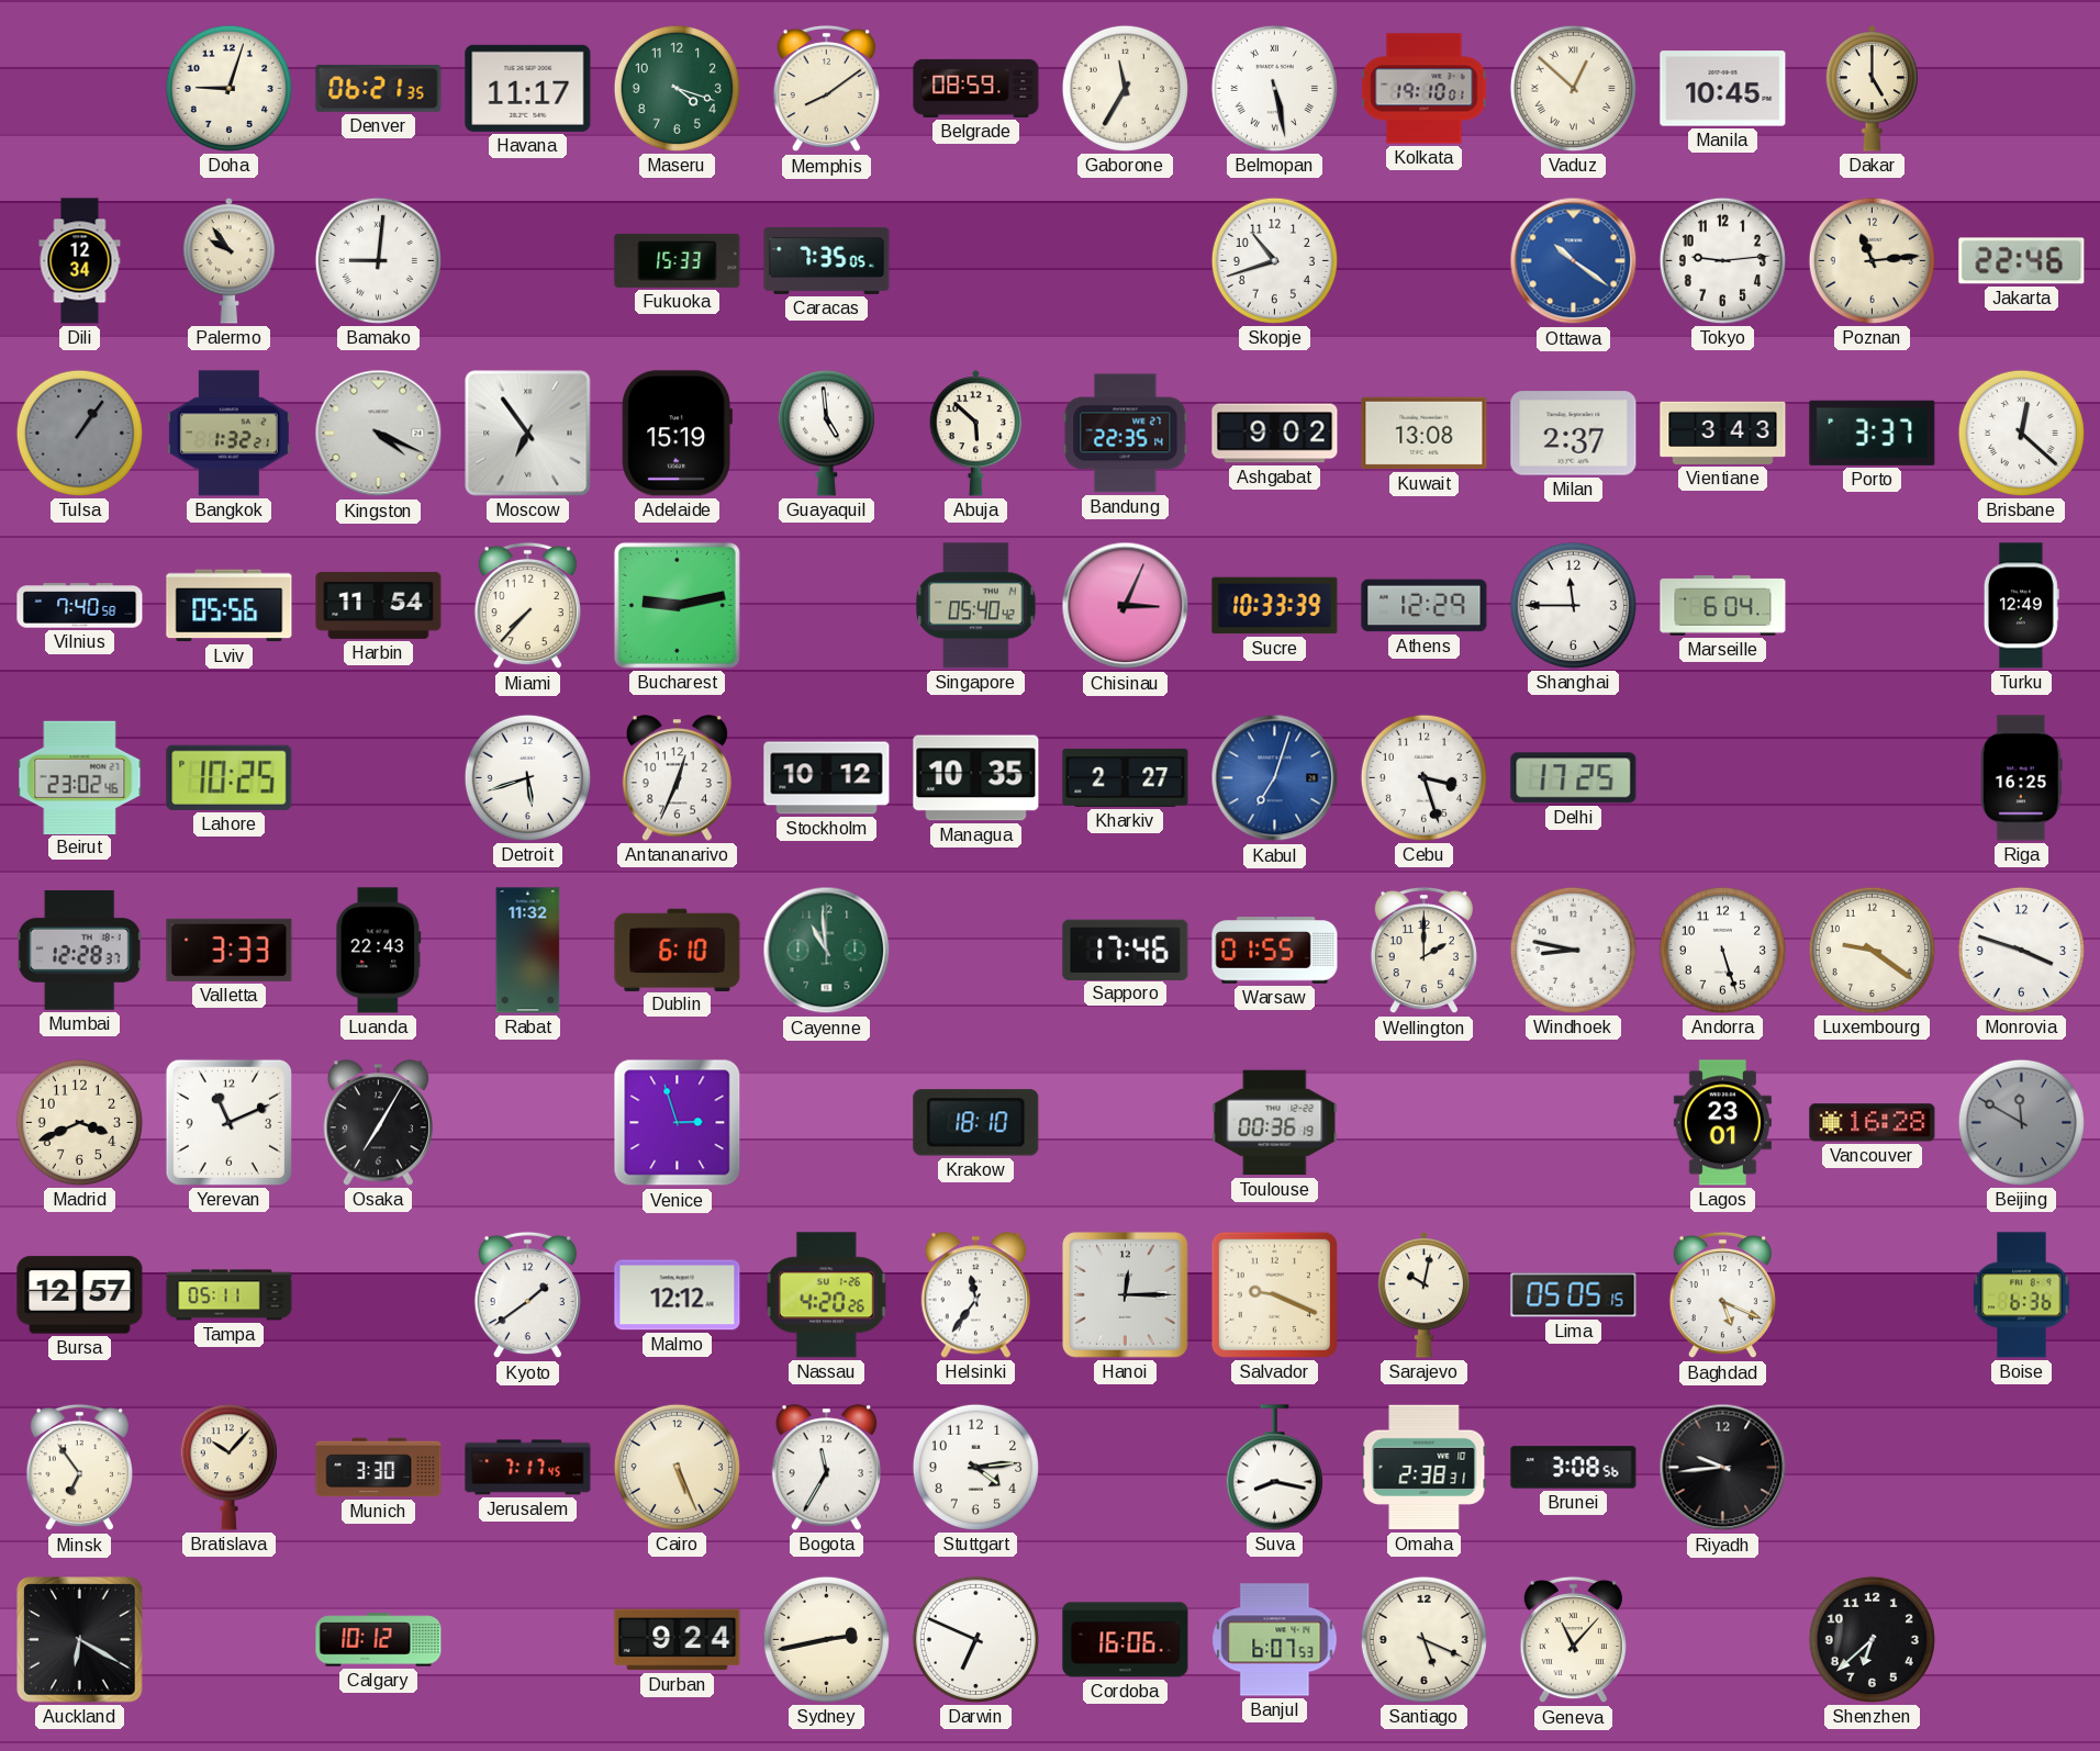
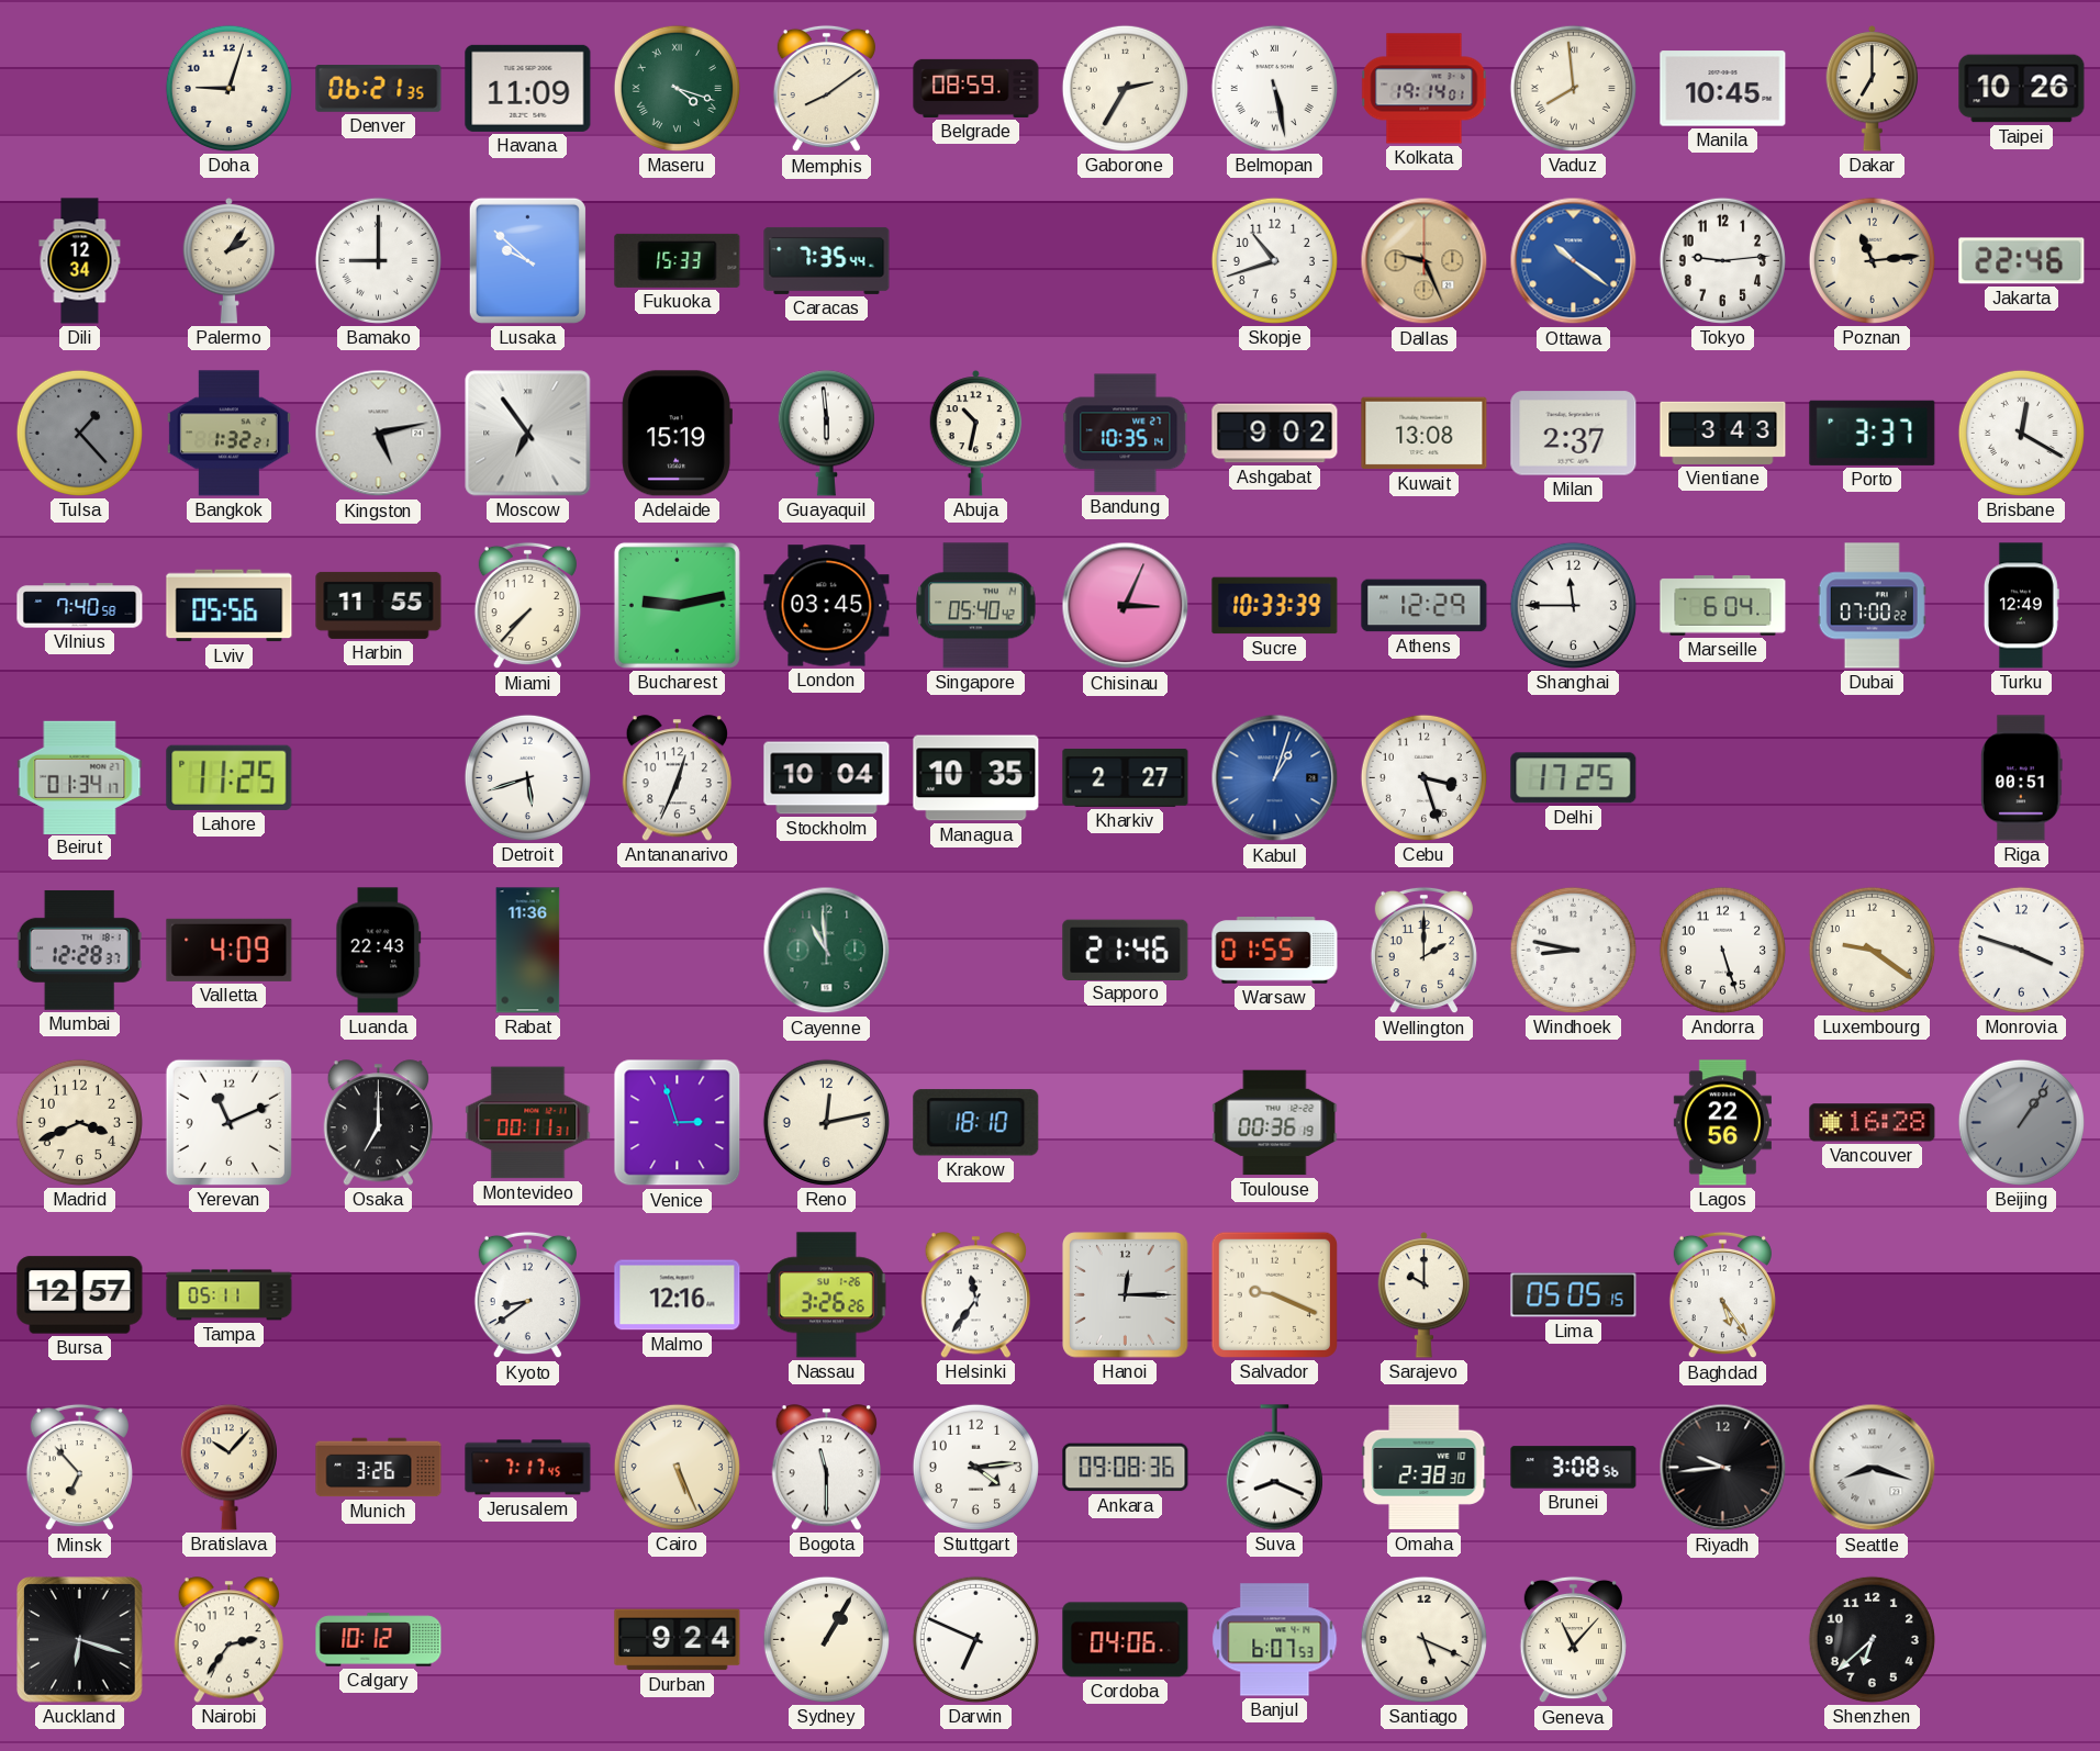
Havana: 11:17 -> 11:09 (528, 88)
Maseru numerals: Arabic -> Roman (677, 88)
Gaborone: 11:35 -> 2:35 (1125, 88)
Kolkata: 19:10 -> 19:14 (1425, 89)
Vaduz: 12:52 -> 7:59 (1573, 88)
Dakar: 5:00 -> 7:00 (1873, 89)
Taipei: none -> 10:26 (2022, 89)
Palermo: 9:54 -> 2:06 (230, 261)
Bamako: 9:01 -> 9:00 (378, 260)
Lusaka: none -> 9:52 (527, 260)
Caracas: 7:35:05 -> 7:35:44 (827, 260)
Dallas: none -> 9:26 (1425, 261)
Tulsa: 1:06 -> 1:23 (79, 433)
Kingston: 4:19 -> 5:13 (379, 434)
Guayaquil: 4:59 -> 5:59 (826, 434)
Abuja: 5:52 -> 10:32 (976, 434)
Bandung: 22:35 -> 10:35 (1126, 434)
Brisbane: 12:22 -> 12:20 (2021, 433)
Harbin: 11:54 -> 11:55 (379, 605)
London: none -> 03:45 (827, 606)
Dubai: none -> 07:00 (1872, 606)
Beirut: 23:02 -> 01:34 (80, 777)
Lahore: 10:25 -> 11:25 (230, 777)
Stockholm: 10:12 -> 10:04 (827, 778)
Kabul: 7:03 -> 1:03 (1275, 778)
Riga: 16:25 -> 00:51 (2022, 778)
Valletta: 3:33 -> 4:09 (230, 950)
Rabat: 11:32 -> 11:36 (528, 951)
Dublin: 6:10 -> none (678, 950)
Sapporo: 17:46 -> 21:46 (1126, 950)
Osaka: 7:05 -> 7:00 (378, 1123)
Montevideo: none -> 00:11 (528, 1123)
Reno: none -> 12:13 (826, 1122)
Lagos: 23:01 -> 22:56 (1722, 1123)
Beijing: 11:50 -> 1:06 (2021, 1122)
Kyoto: 1:39 -> 8:39 (527, 1295)
Malmo: 12:12 -> 12:16 (678, 1295)
Nassau: 4:20 -> 3:26 (826, 1295)
Sarajevo: 10:02 -> 10:00 (1425, 1295)
Baghdad: 5:19 -> 5:24 (1722, 1295)
Boise: 6:36 -> none (2022, 1295)
Minsk: 6:54 -> 6:53 (79, 1468)
Munich: 3:30 -> 3:26 (379, 1468)
Bogota: 11:35 -> 11:30 (826, 1468)
Ankara: none -> 09:08 (1126, 1468)
Suva: 8:17 -> 8:19 (1274, 1468)
Omaha: 2:38:31 -> 2:38:30 (1425, 1468)
Seattle: none -> 8:18 (1873, 1468)
Auckland: 6:20 -> 6:18 (80, 1640)
Nairobi: none -> 2:36 (228, 1640)
Sydney: 2:43 -> 1:05 (826, 1639)
Cordoba: 16:06 -> 04:06 (1126, 1640)
